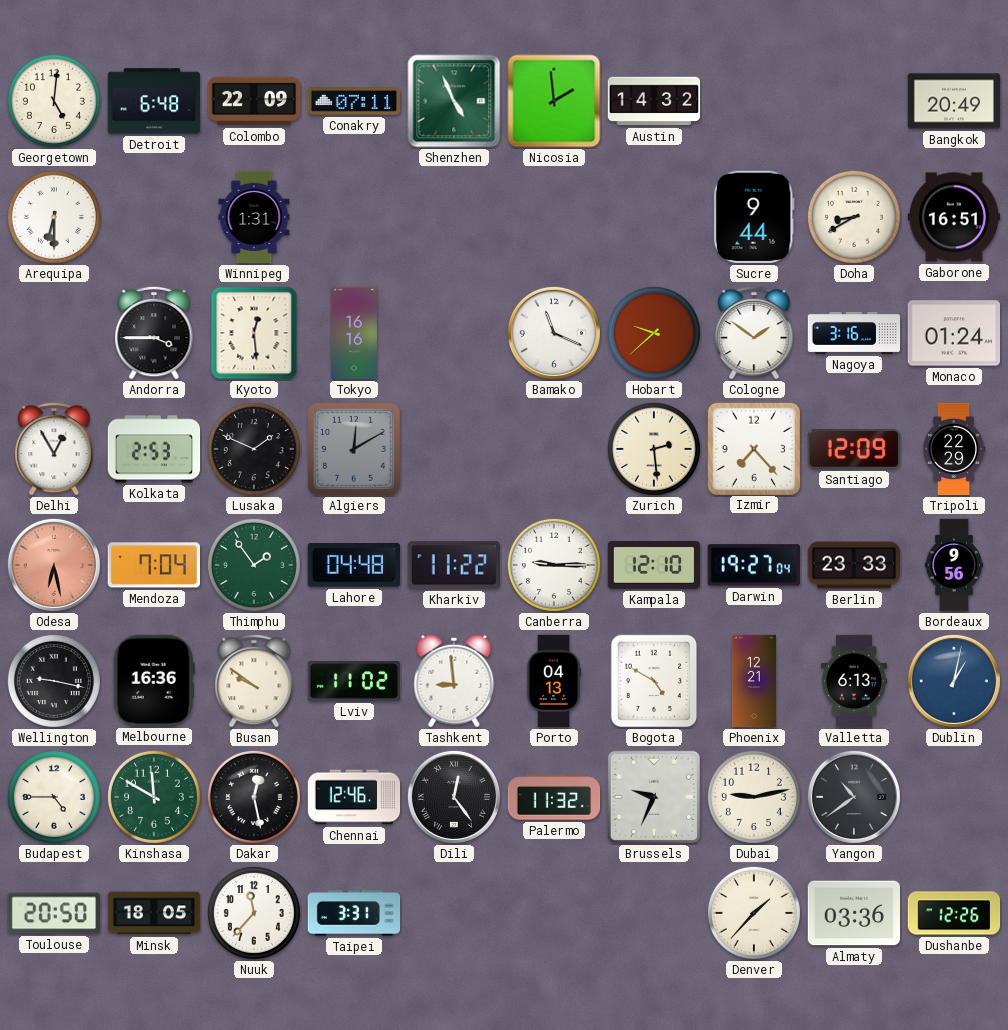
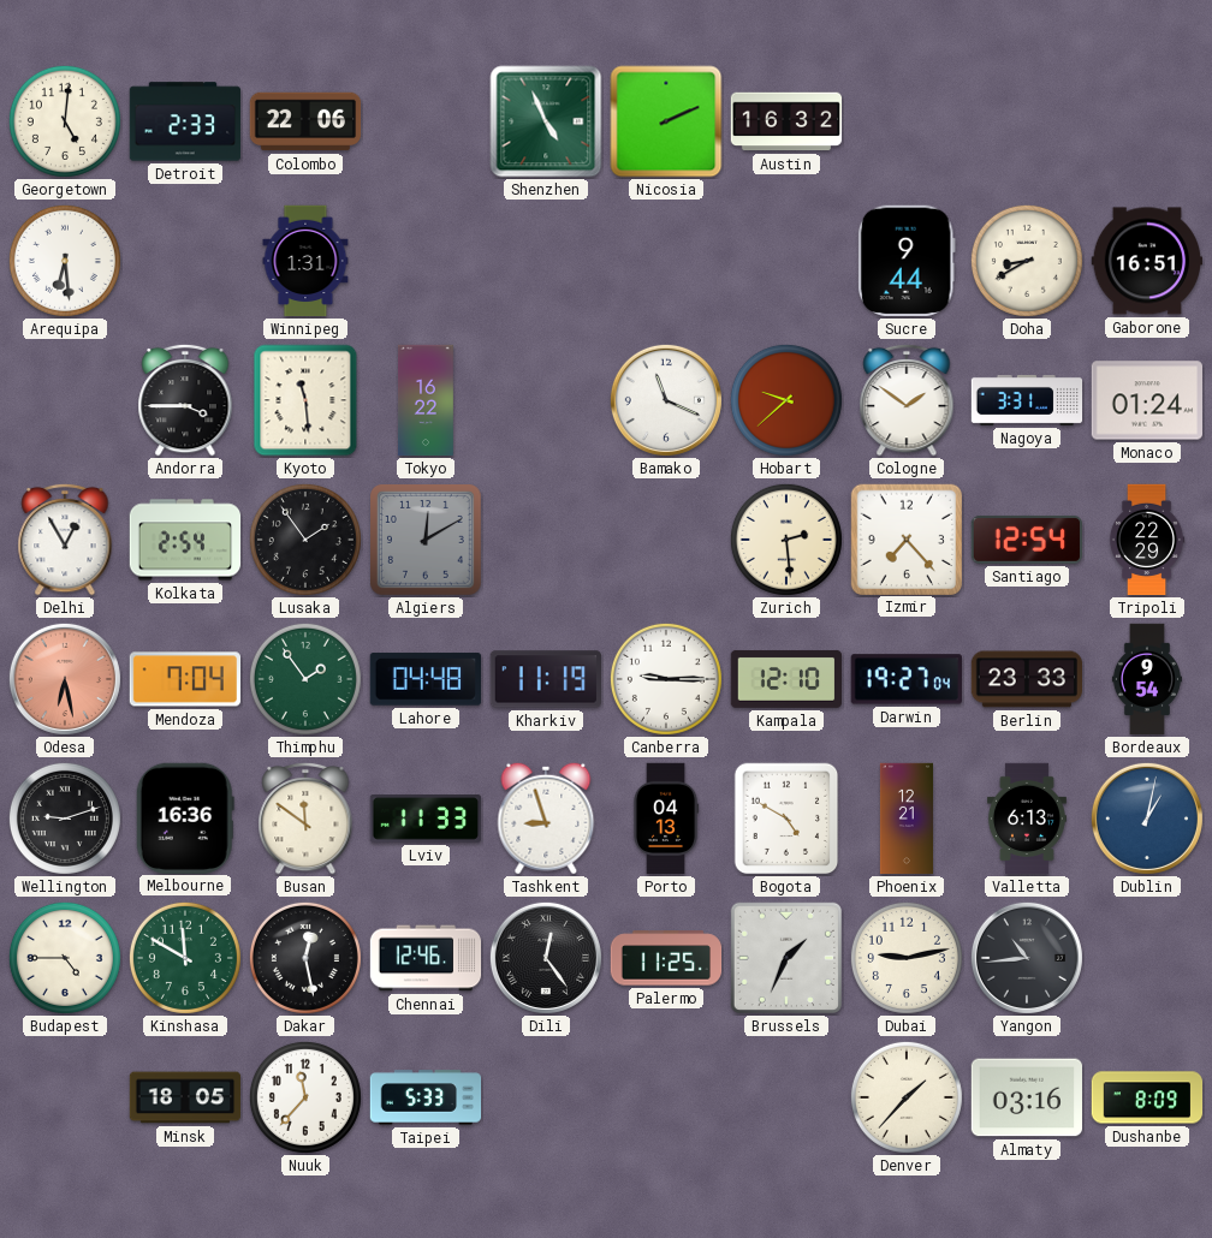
Detroit: 6:48 -> 2:33 (185, 121)
Colombo: 22:09 -> 22:06 (305, 121)
Conakry: 07:11 -> none (353, 101)
Nicosia: 1:59 -> 2:11 (666, 121)
Austin: 14:32 -> 16:32 (786, 121)
Bangkok: 20:49 -> none (954, 101)
Arequipa: 6:30 -> 6:29 (65, 261)
Kyoto: 12:29 -> 11:29 (305, 400)
Tokyo: 16:16 -> 16:22 (426, 400)
Nagoya: 3:16 -> 3:31 (1027, 400)
Kolkata: 2:53 -> 2:54 (185, 540)
Lusaka: 1:49 -> 1:54 (305, 540)
Santiago: 12:09 -> 12:54 (1026, 540)
Kharkiv: 11:22 -> 11:19 (545, 679)
Bordeaux: 9:56 -> 9:54 (1147, 679)
Wellington: 9:17 -> 9:12 (65, 819)
Busan: 9:51 -> 11:51 (305, 819)
Lviv: 11:02 -> 11:33 (426, 819)
Tashkent: 8:59 -> 8:57 (546, 819)
Palermo: 11:32 -> 11:25 (666, 958)
Brussels: 9:34 -> 1:34 (786, 958)
Yangon: 10:39 -> 10:44 (1027, 958)
Toulouse: 20:50 -> none (53, 913)
Taipei: 3:31 -> 5:33 (426, 1097)
Almaty: 03:36 -> 03:16 (1026, 1097)
Dushanbe: 12:26 -> 8:09 (1147, 1097)
